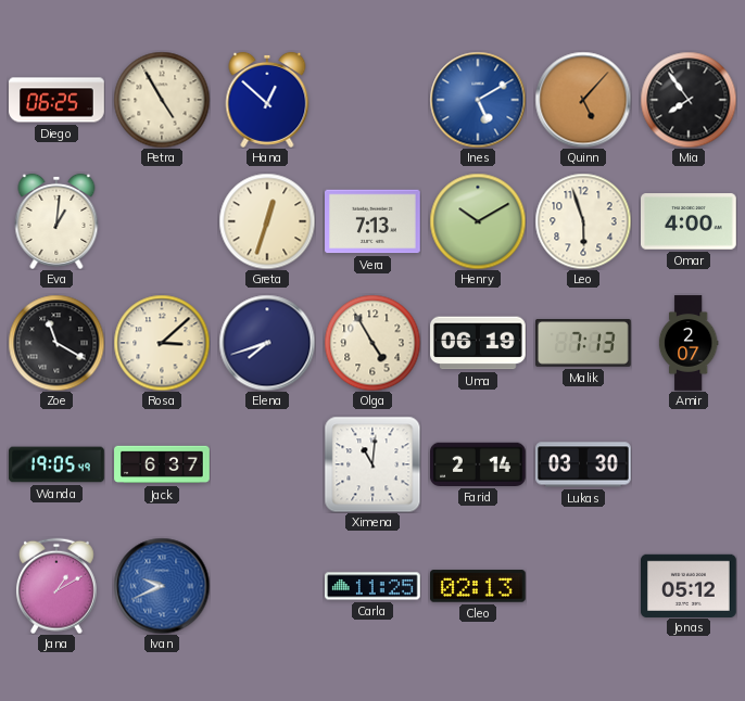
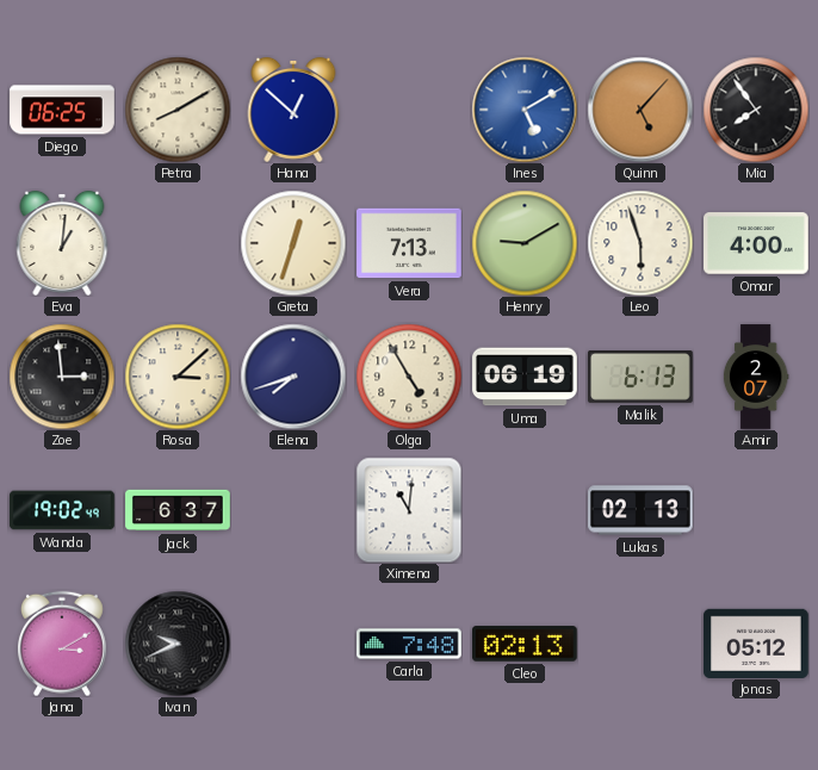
Petra: 4:55 -> 8:10 (178, 110)
Henry: 10:10 -> 9:10 (525, 243)
Zoe: 11:20 -> 2:59 (62, 377)
Malik: 7:13 -> 6:13 (640, 378)
Wanda: 19:05 -> 19:02 (62, 510)
Farid: 2:14 -> none (479, 464)
Lukas: 03:30 -> 02:13 (640, 510)
Jana: 1:10 -> 3:10 (62, 644)
Ivan dial: blue -> black (178, 644)
Carla: 11:25 -> 7:48 (410, 644)
